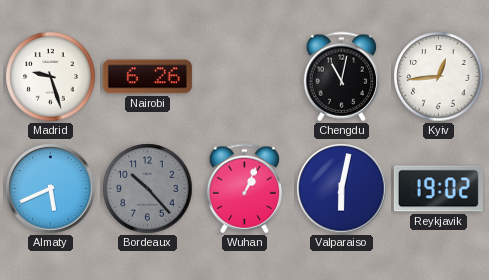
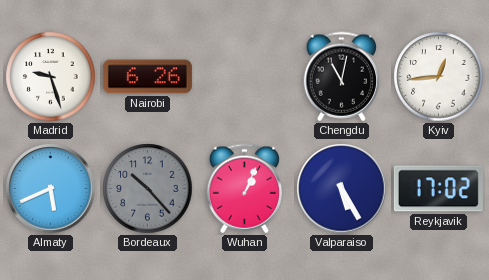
Valparaiso: 6:02 -> 5:25 (342, 189)
Reykjavik: 19:02 -> 17:02 (438, 189)
